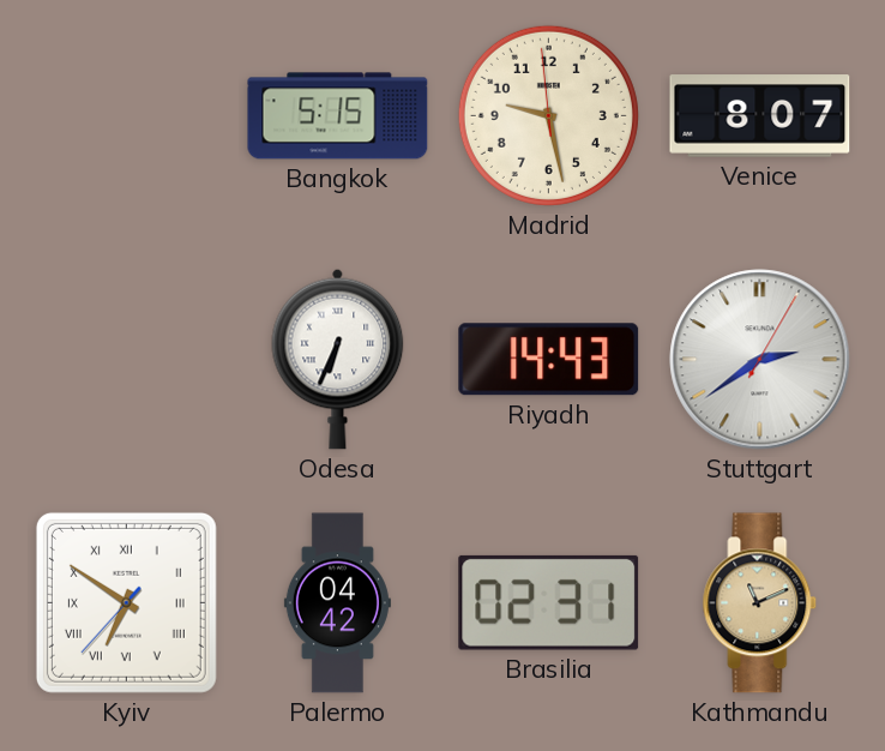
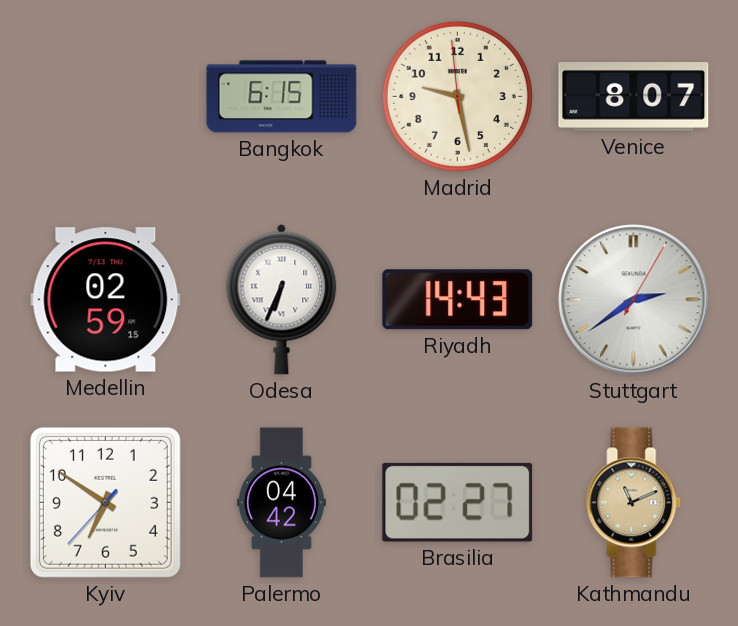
Bangkok: 5:15 -> 6:15 (282, 97)
Medellin: none -> 02:59 (106, 300)
Kyiv numerals: Roman -> Arabic (105, 502)
Brasilia: 02:31 -> 02:27 (458, 502)
